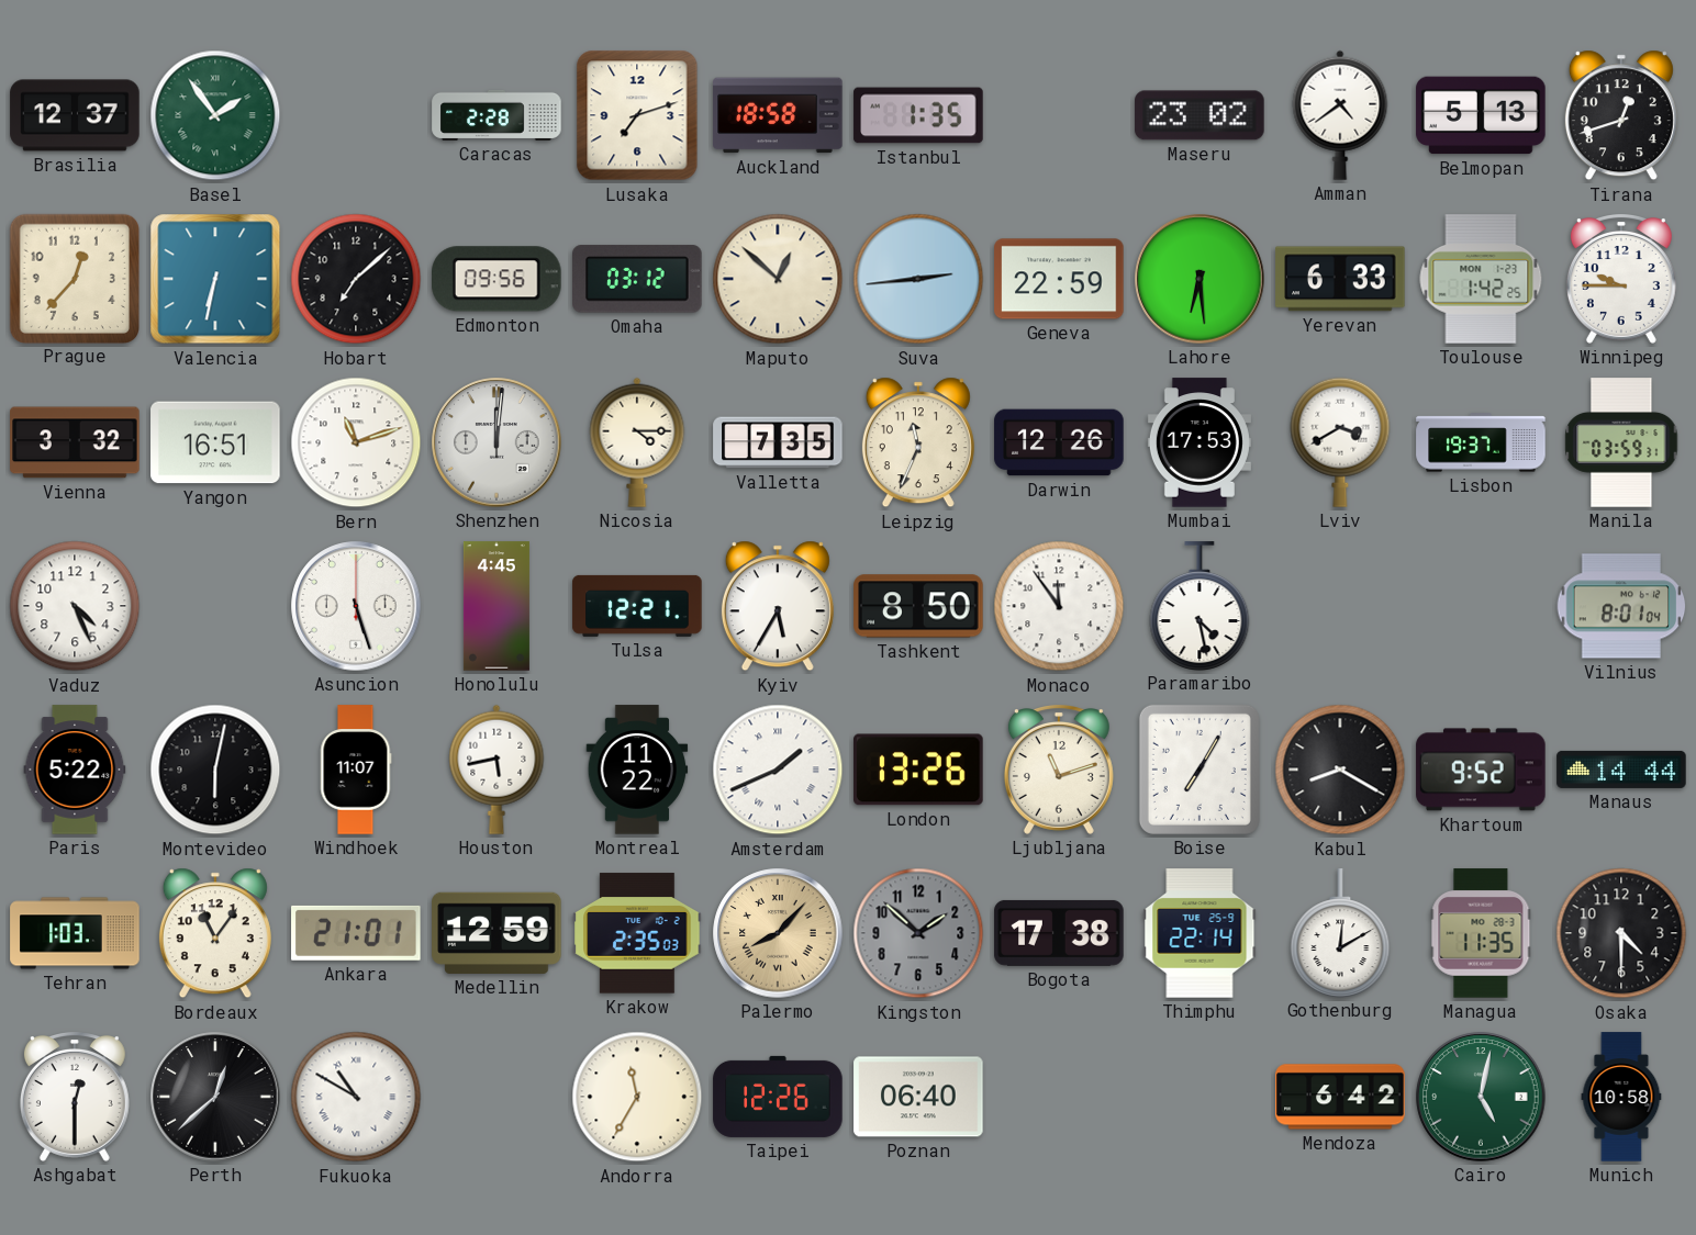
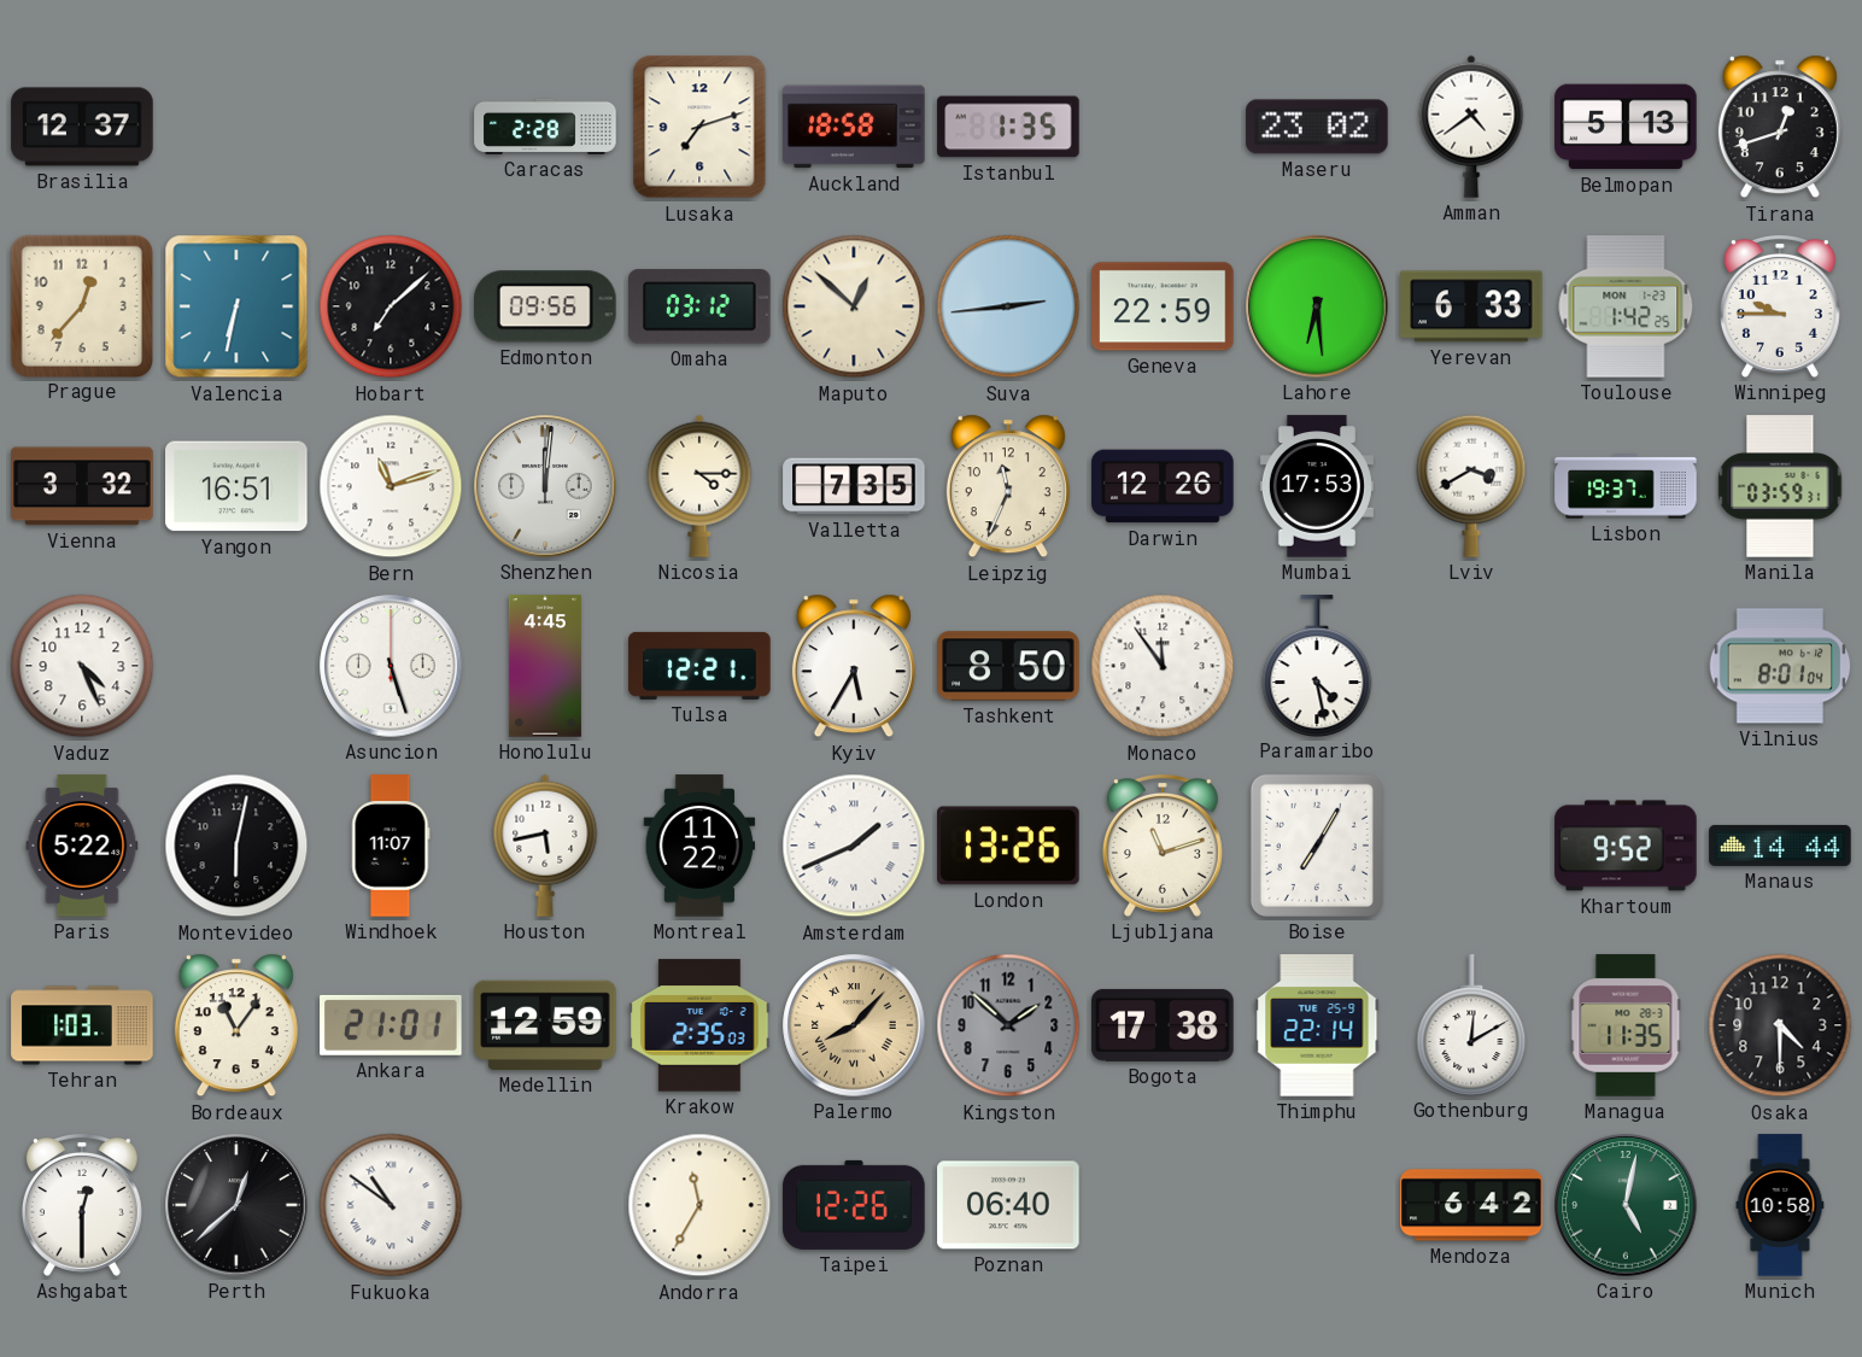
Basel: 1:54 -> none (215, 115)
Kabul: 8:20 -> none (1340, 770)
Fukuoka: 10:50 -> 10:51 (391, 1205)
